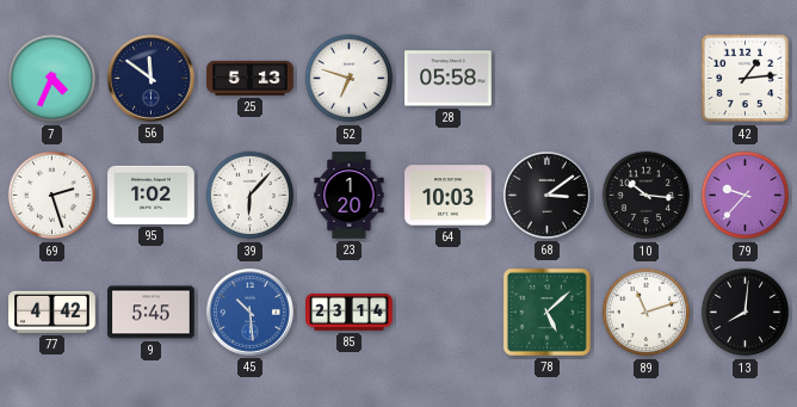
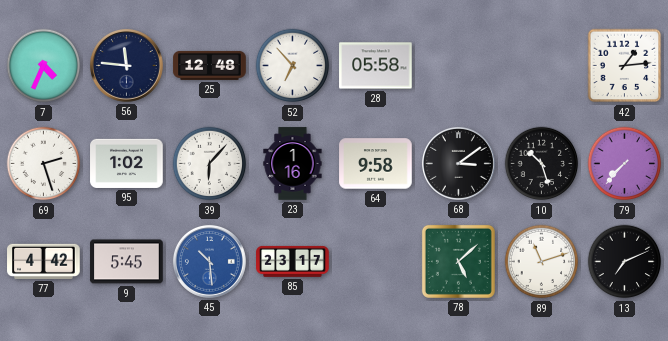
56: 11:51 -> 11:46 (126, 65)
25: 5:13 -> 12:48 (210, 65)
52: 6:48 -> 6:53 (293, 66)
23: 1:20 -> 1:16 (293, 164)
64: 10:03 -> 9:58 (376, 164)
10: 10:16 -> 10:27 (542, 164)
79: 9:37 -> 7:37 (625, 164)
85: 23:14 -> 23:17 (293, 261)
13: 8:01 -> 7:11 (625, 262)
